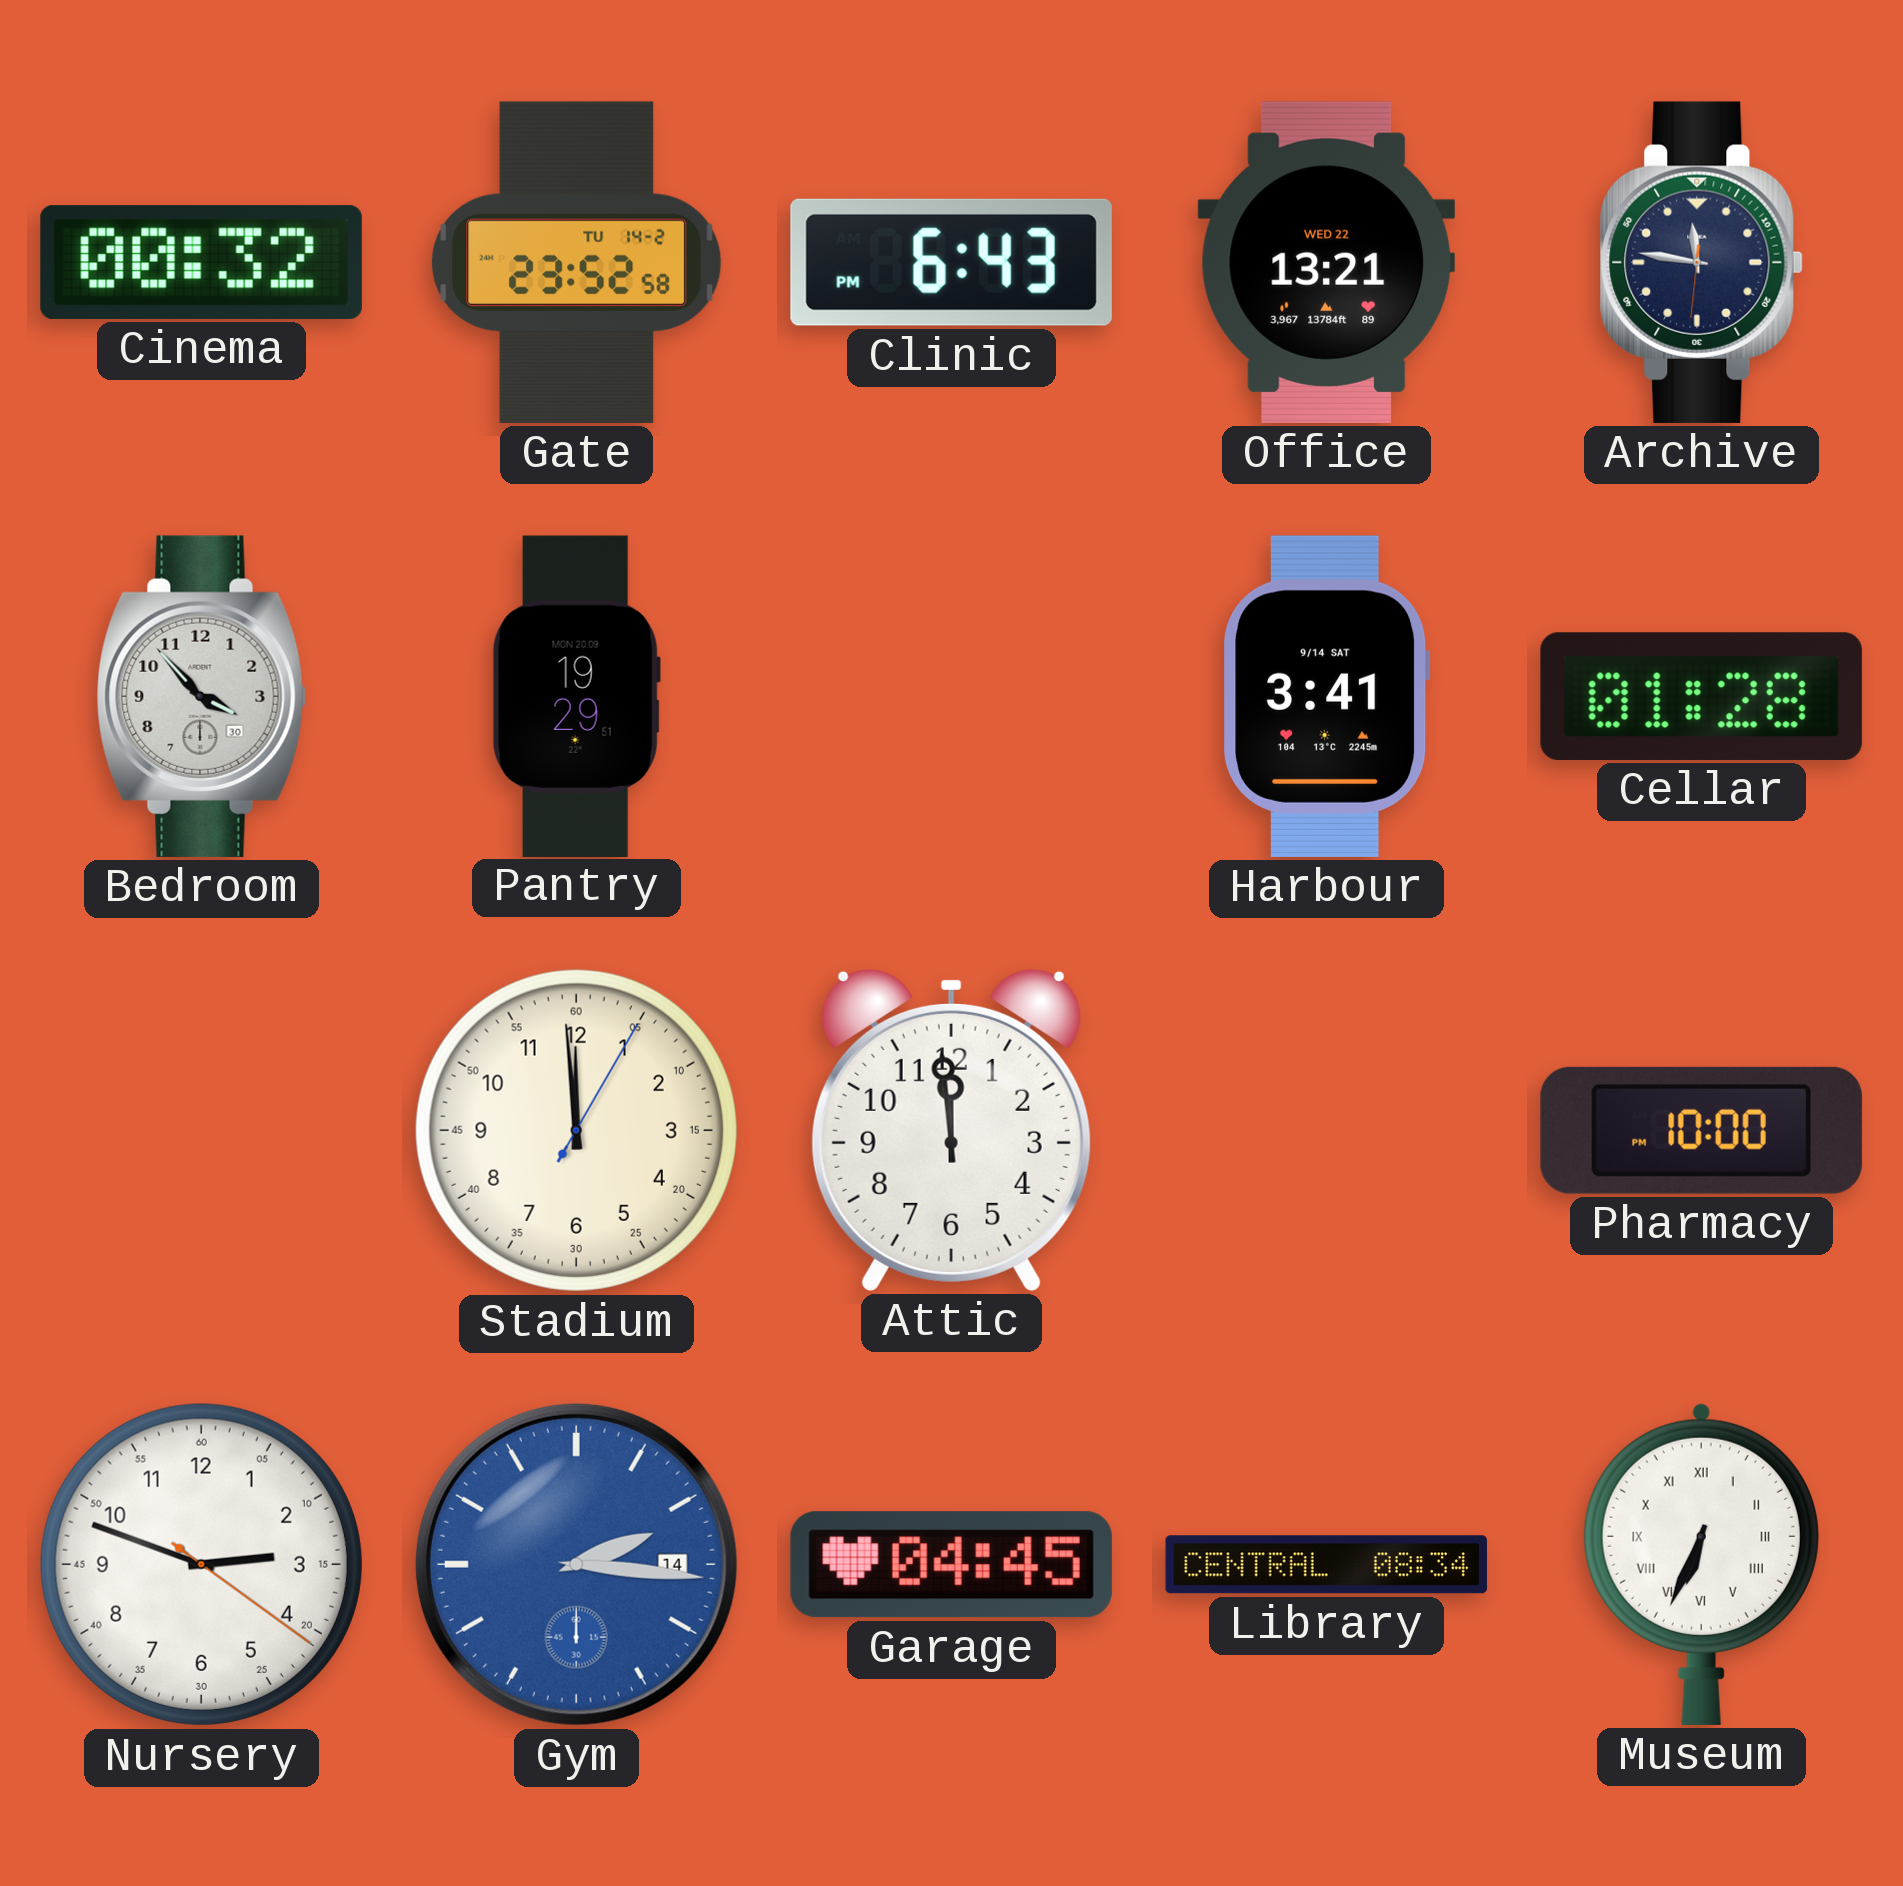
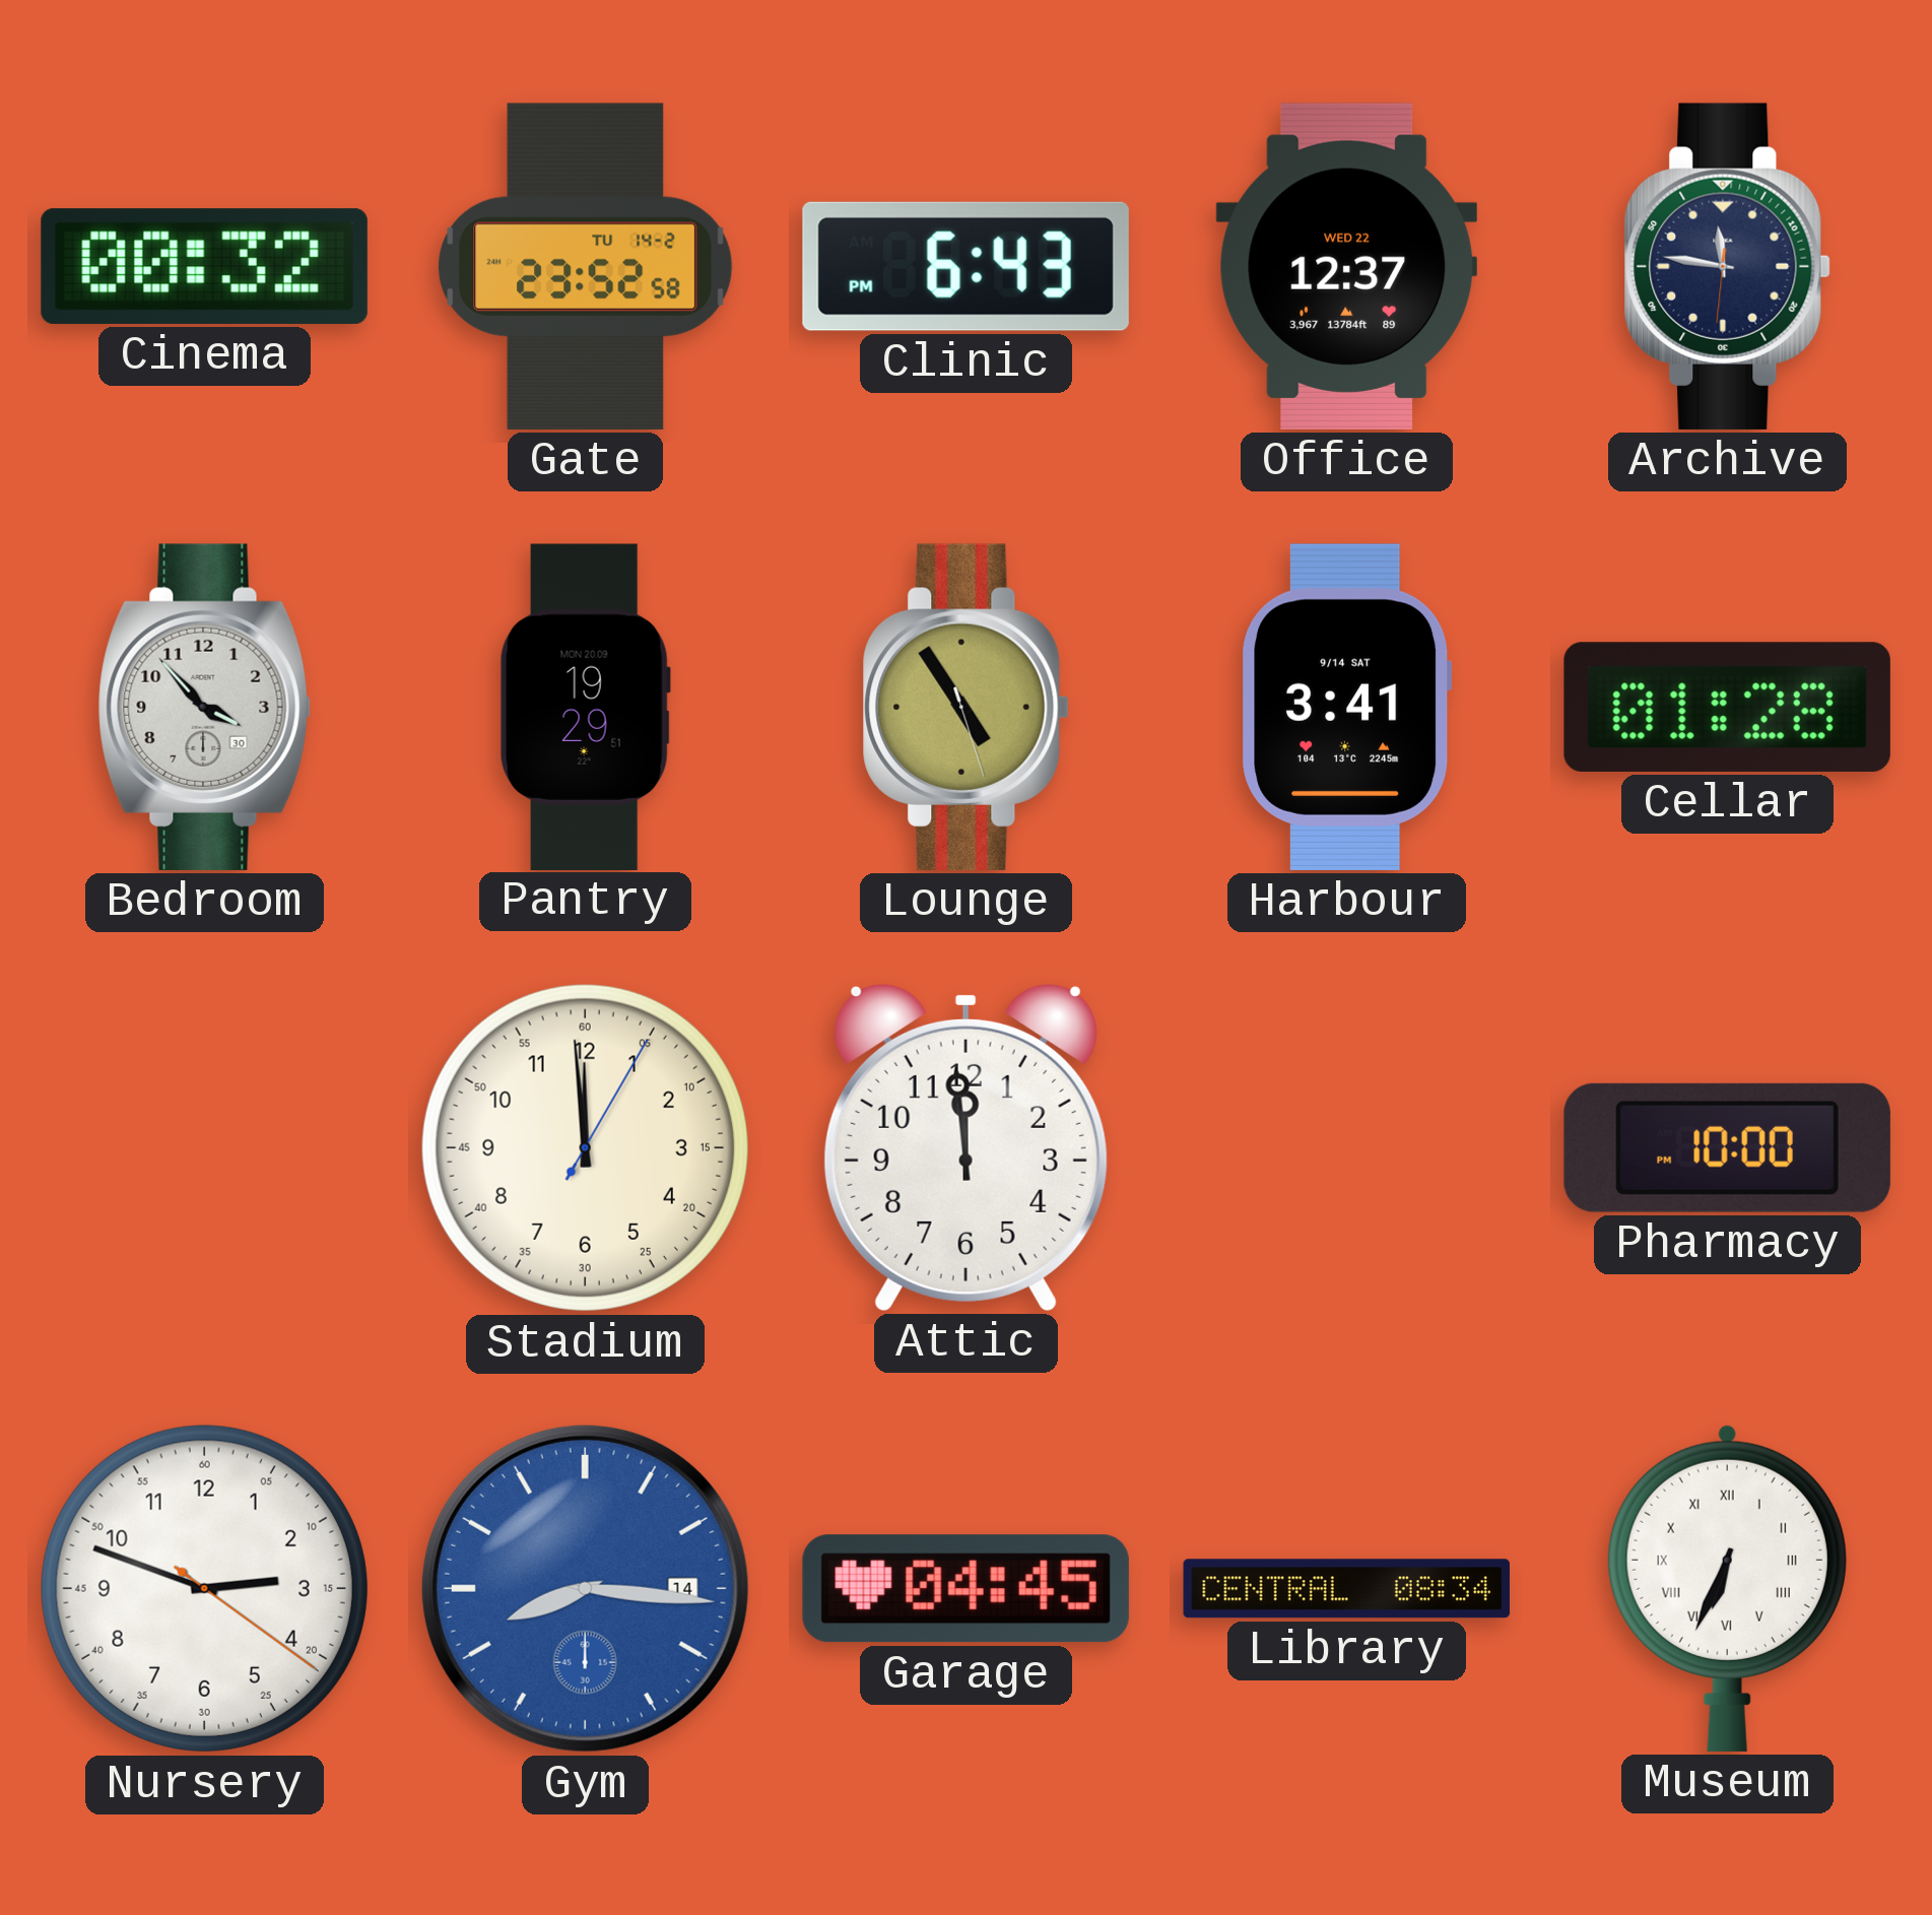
Office: 13:21 -> 12:37 (1346, 266)
Lounge: none -> 4:54 (965, 707)
Gym: 2:16 -> 8:16 (585, 1588)
